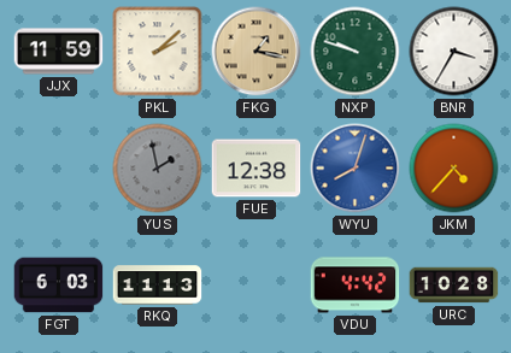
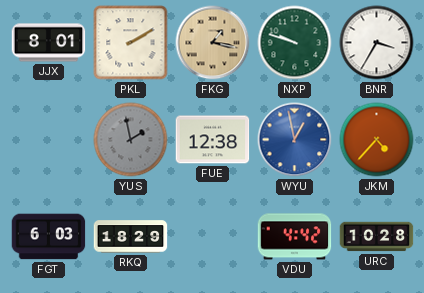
JJX: 11:59 -> 8:01 (49, 43)
PKL: 2:08 -> 2:10 (131, 43)
WYU: 8:03 -> 12:58 (295, 140)
RKQ: 11:13 -> 18:29 (131, 237)
